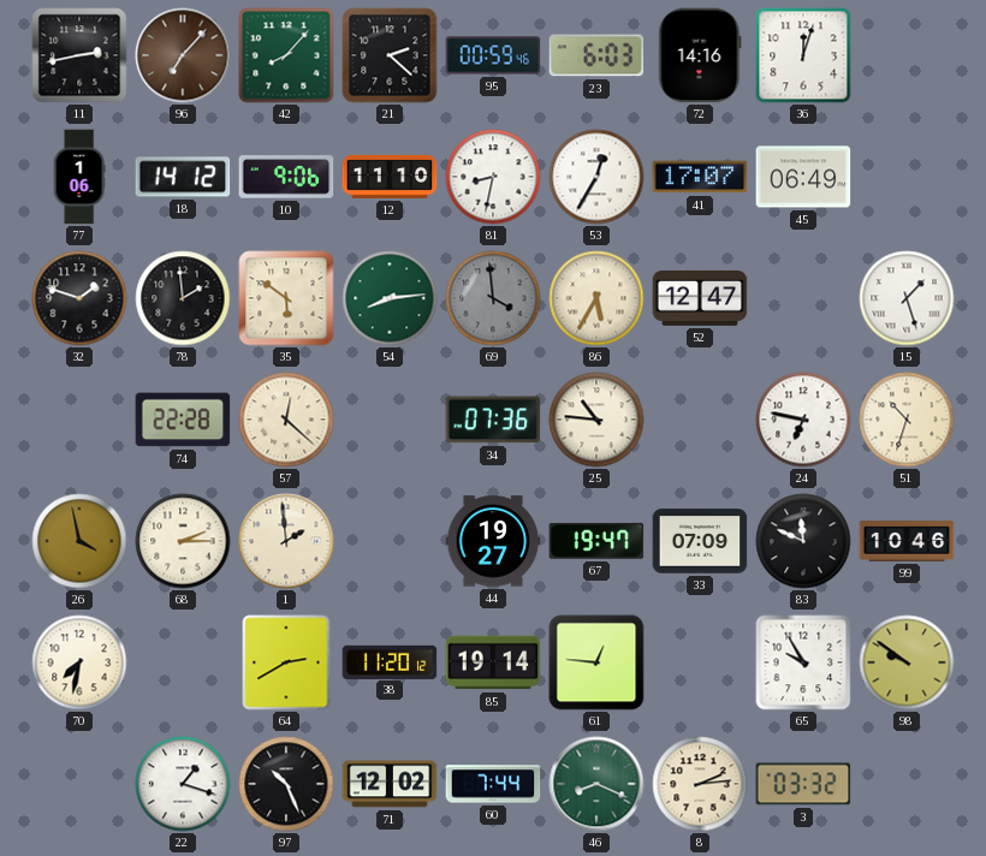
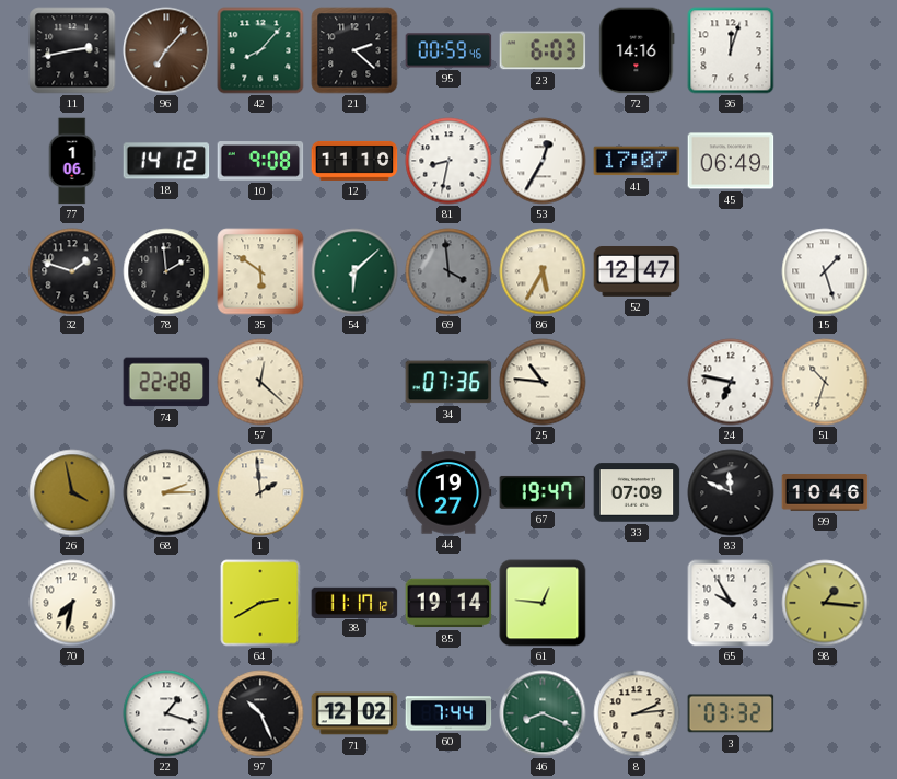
10: 9:06 -> 9:08 (260, 161)
54: 8:14 -> 6:08 (354, 271)
38: 11:20 -> 11:17 (354, 602)
98: 9:51 -> 1:16 (825, 603)
